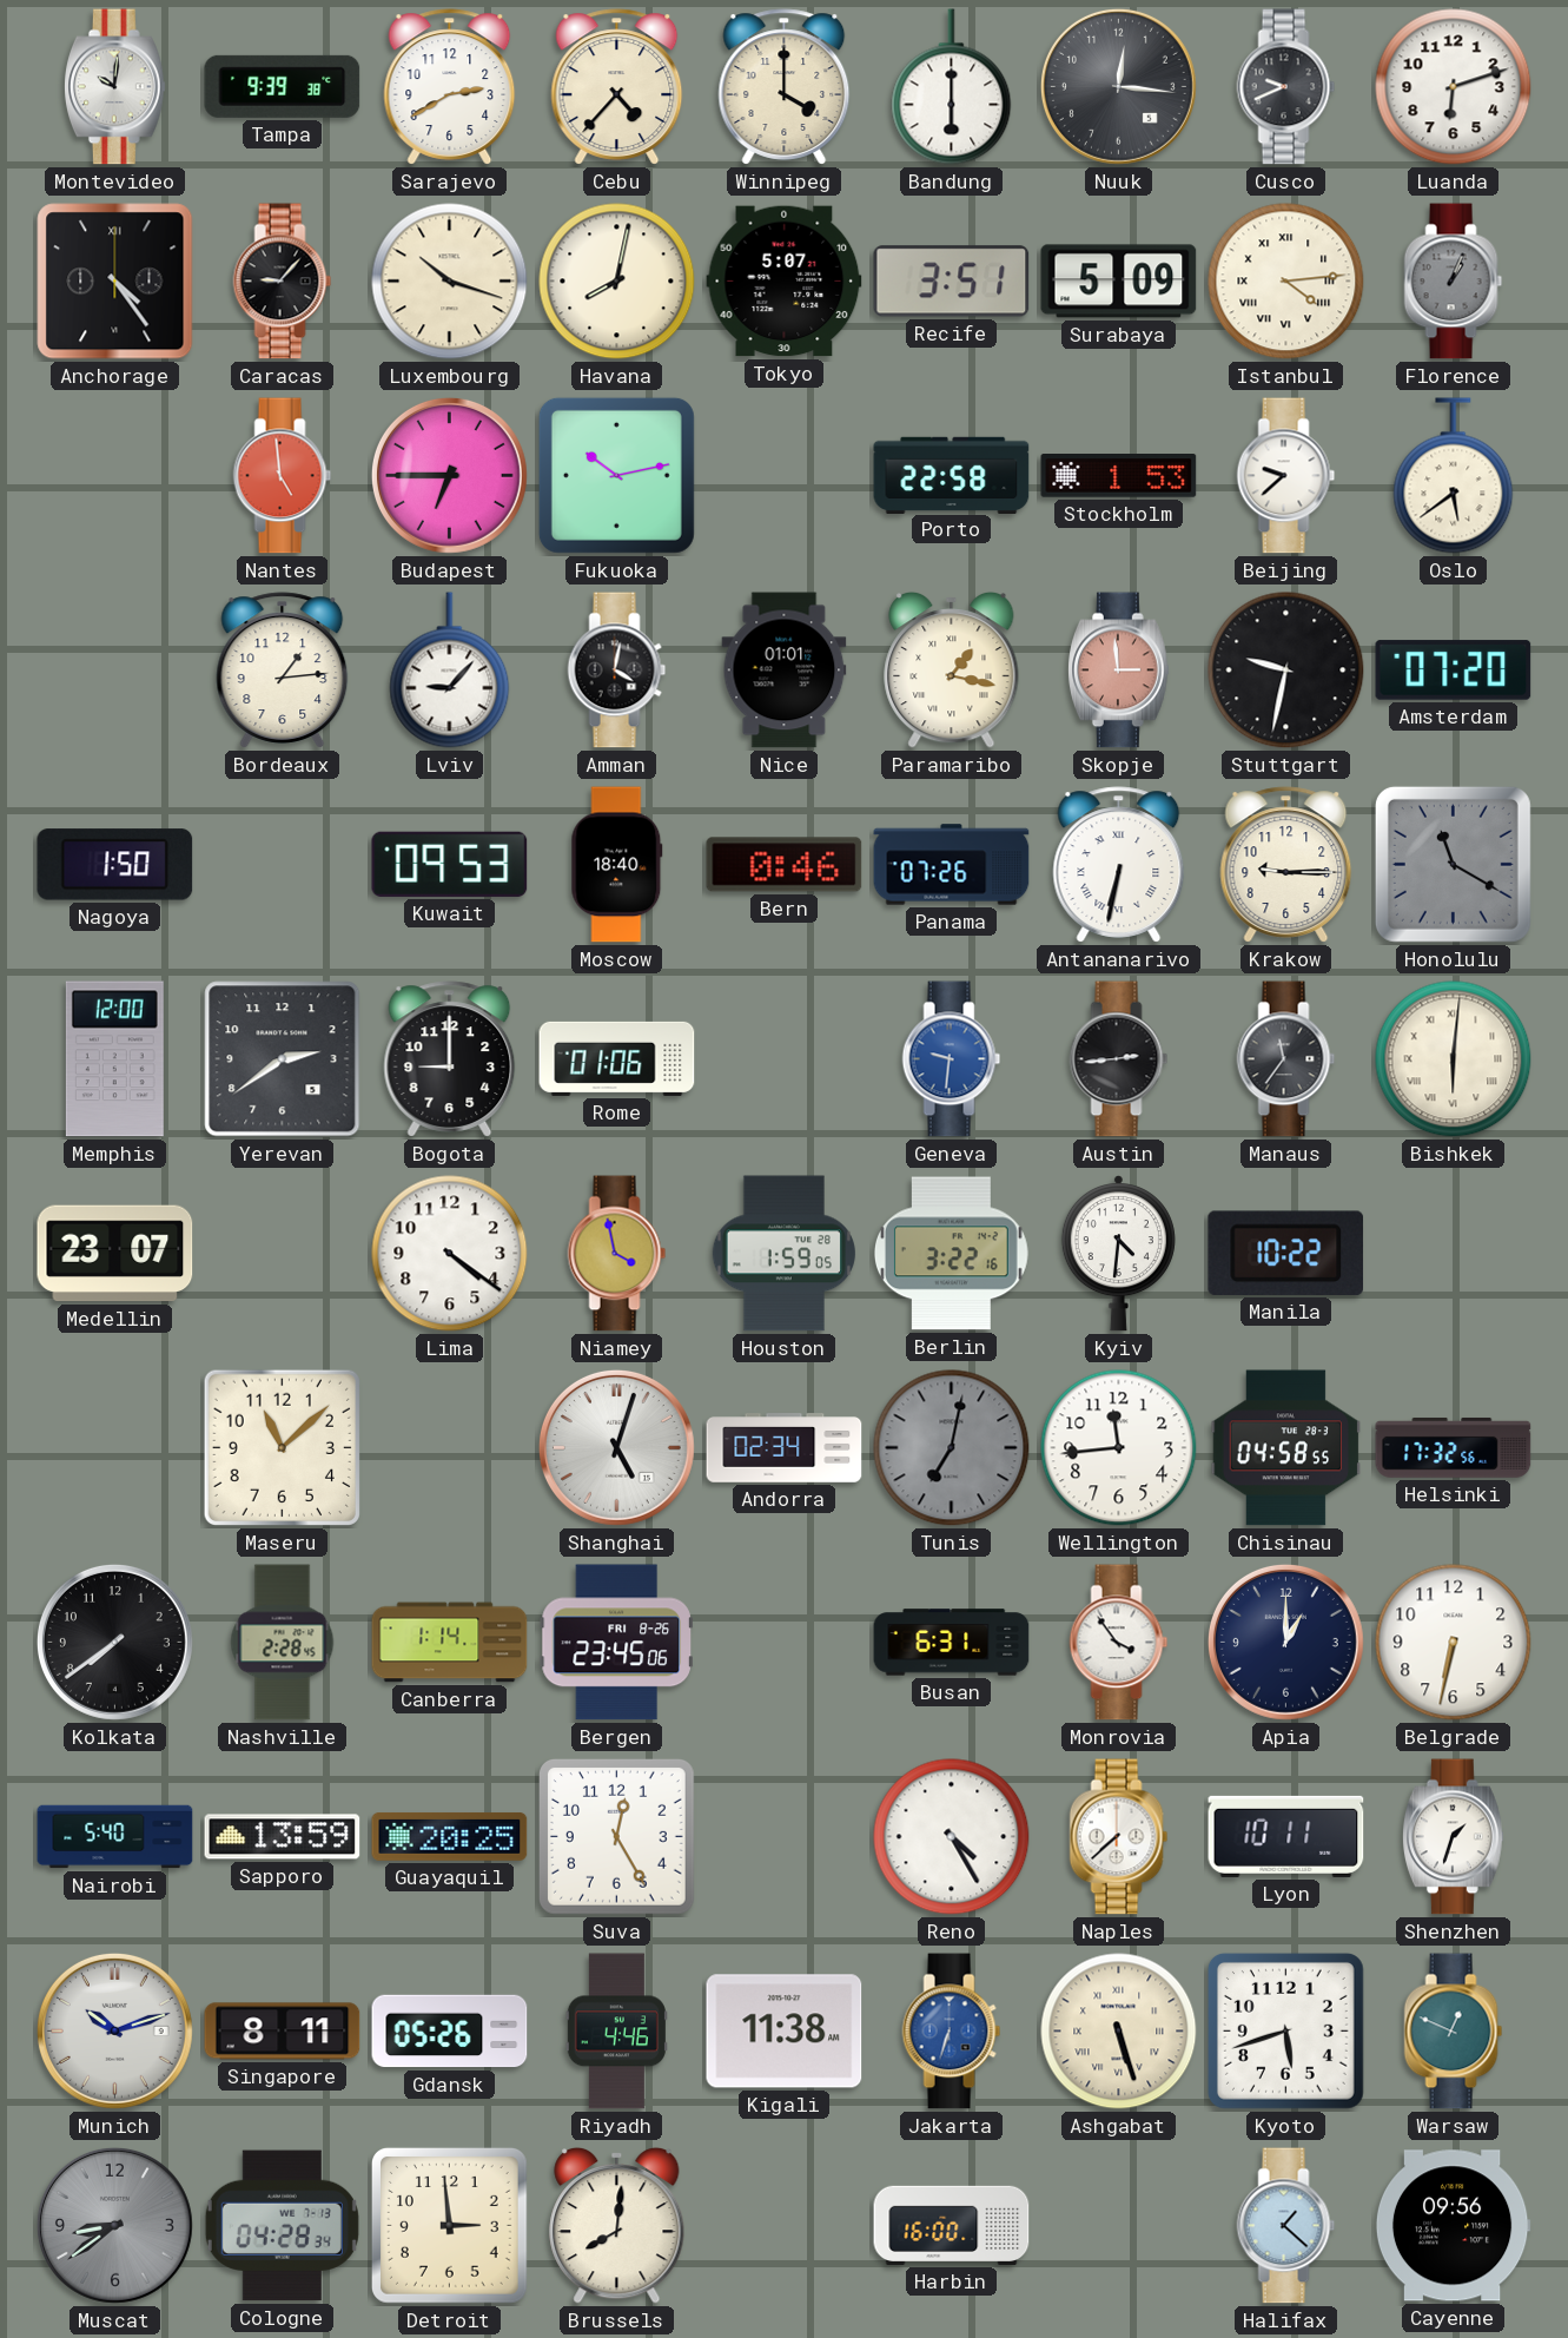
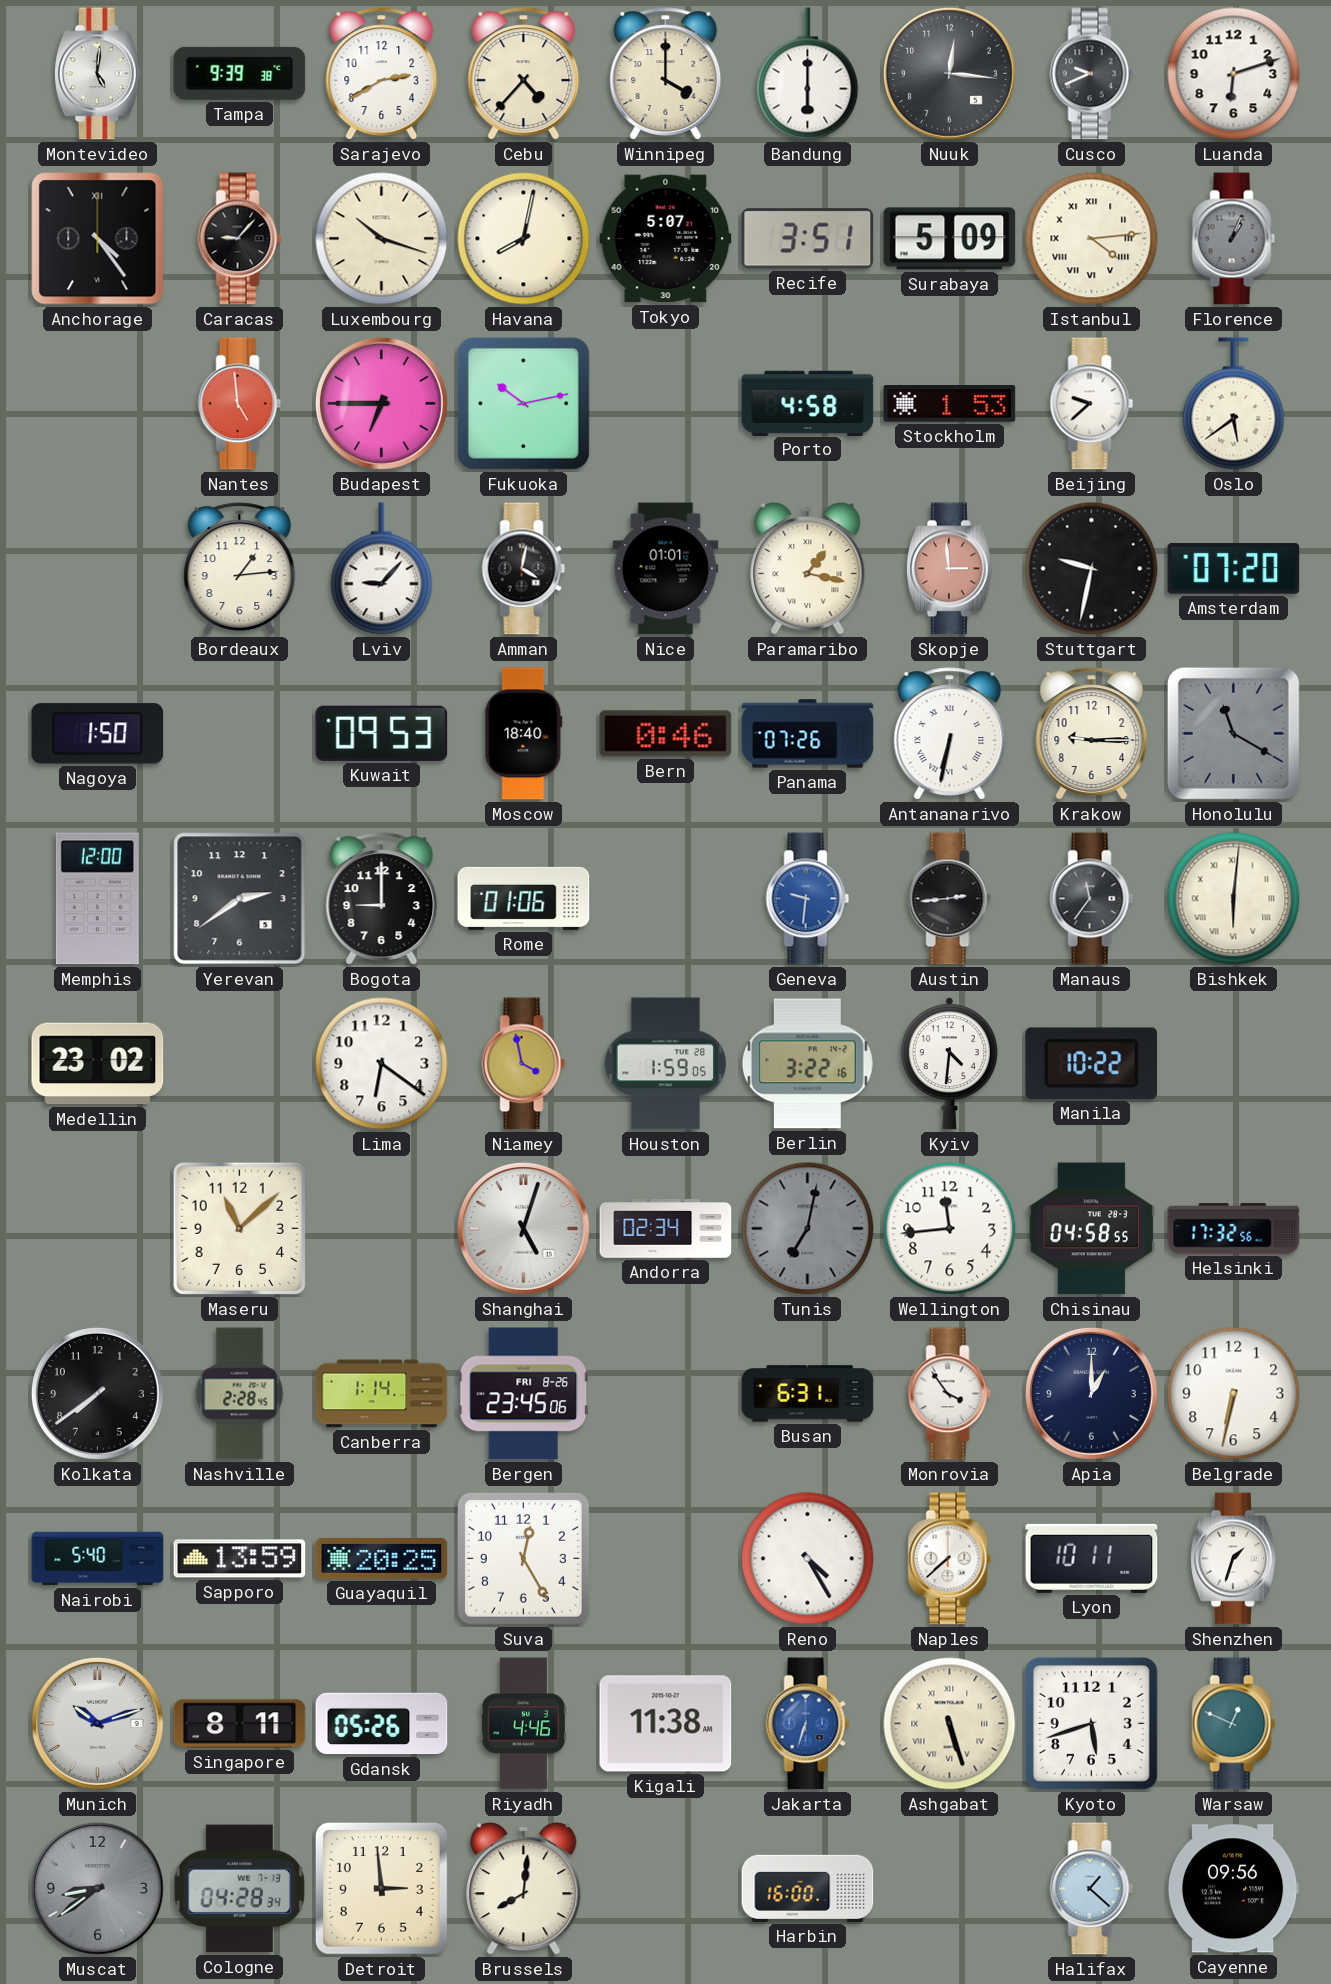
Montevideo: 10:01 -> 5:01 (97, 74)
Porto: 22:58 -> 4:58 (808, 403)
Medellin: 23:07 -> 23:02 (98, 1064)
Lima: 4:21 -> 6:21 (382, 1064)
